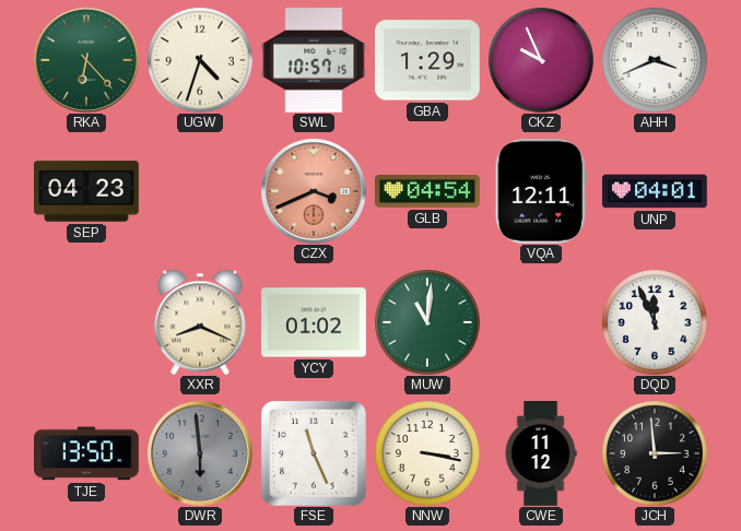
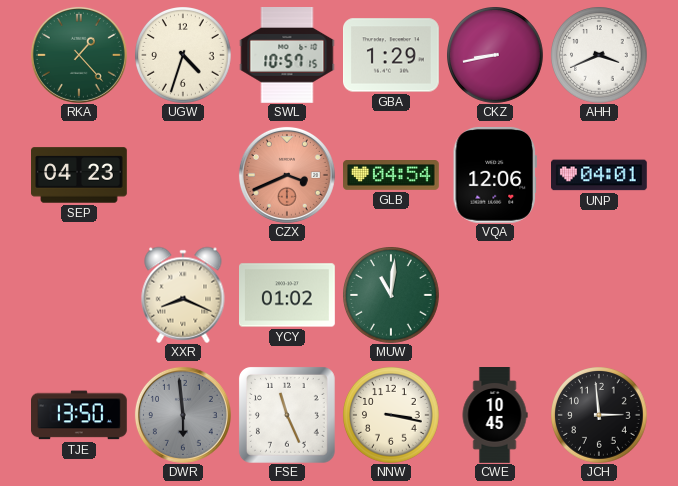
RKA: 6:23 -> 1:23 (79, 55)
CKZ: 9:56 -> 8:43 (495, 55)
VQA: 12:11 -> 12:06 (495, 175)
DQD: 11:56 -> none (655, 322)
CWE: 11:12 -> 10:45 (495, 416)
